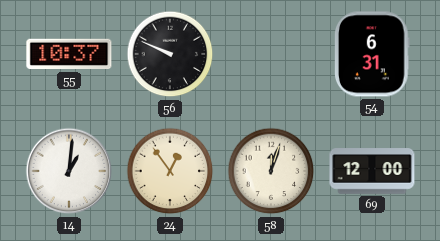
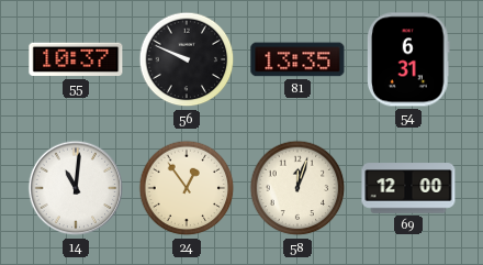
81: none -> 13:35 (297, 59)
14: 1:01 -> 11:01 (76, 188)
